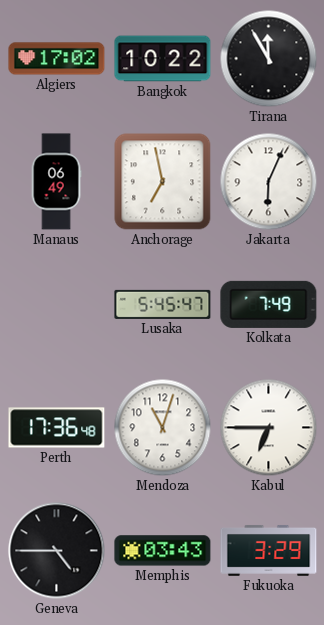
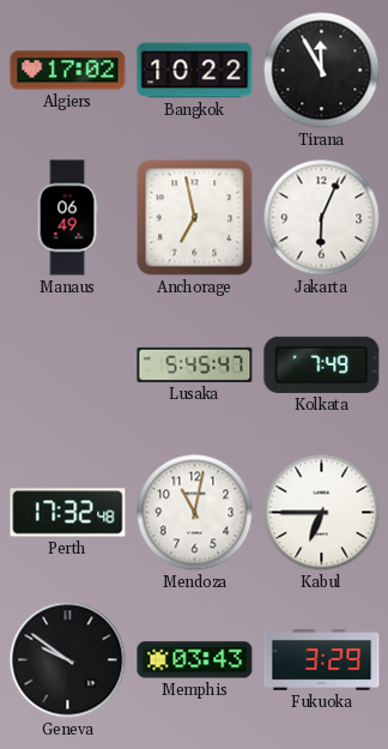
Perth: 17:36 -> 17:32 (68, 513)
Mendoza: 11:03 -> 11:02 (195, 513)
Geneva: 4:45 -> 9:51 (68, 660)
